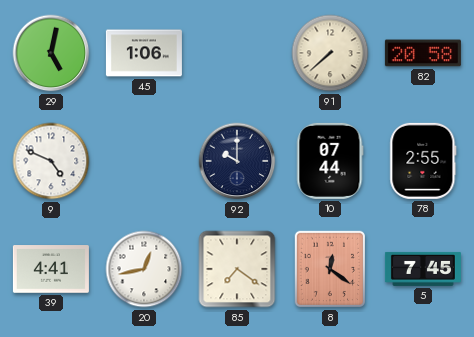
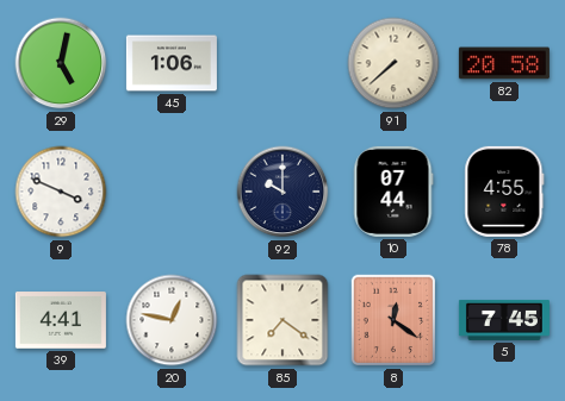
9: 4:49 -> 3:49 (61, 192)
78: 2:55 -> 4:55 (504, 192)
20: 12:43 -> 12:47 (172, 320)
